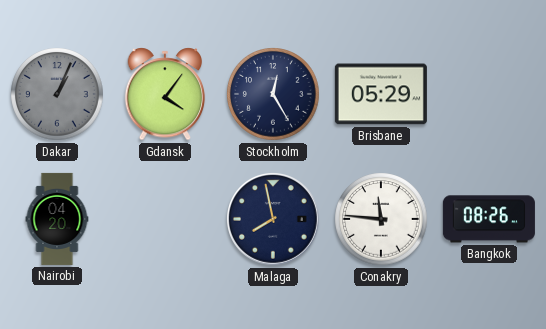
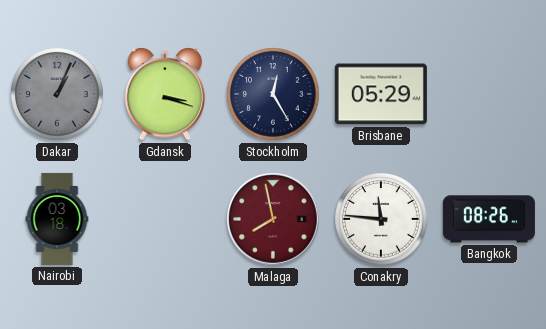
Gdansk: 4:06 -> 3:18 (165, 94)
Nairobi: 04:20 -> 03:18 (57, 219)
Malaga dial: navy -> burgundy (274, 220)
